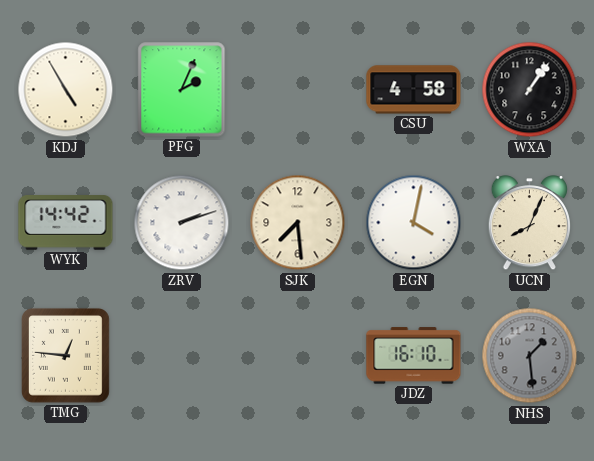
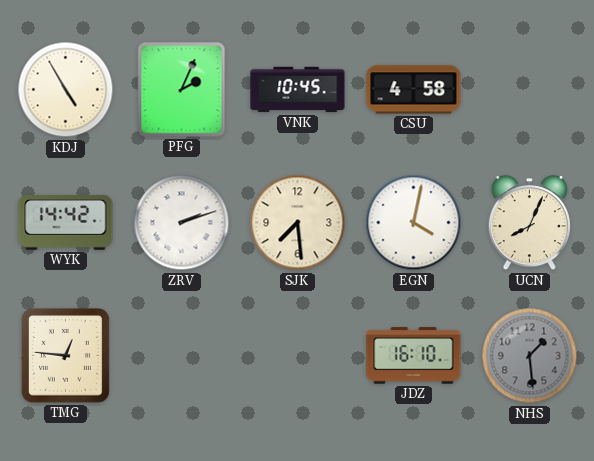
VNK: none -> 10:45 (298, 90)
WXA: 1:06 -> none (530, 90)
